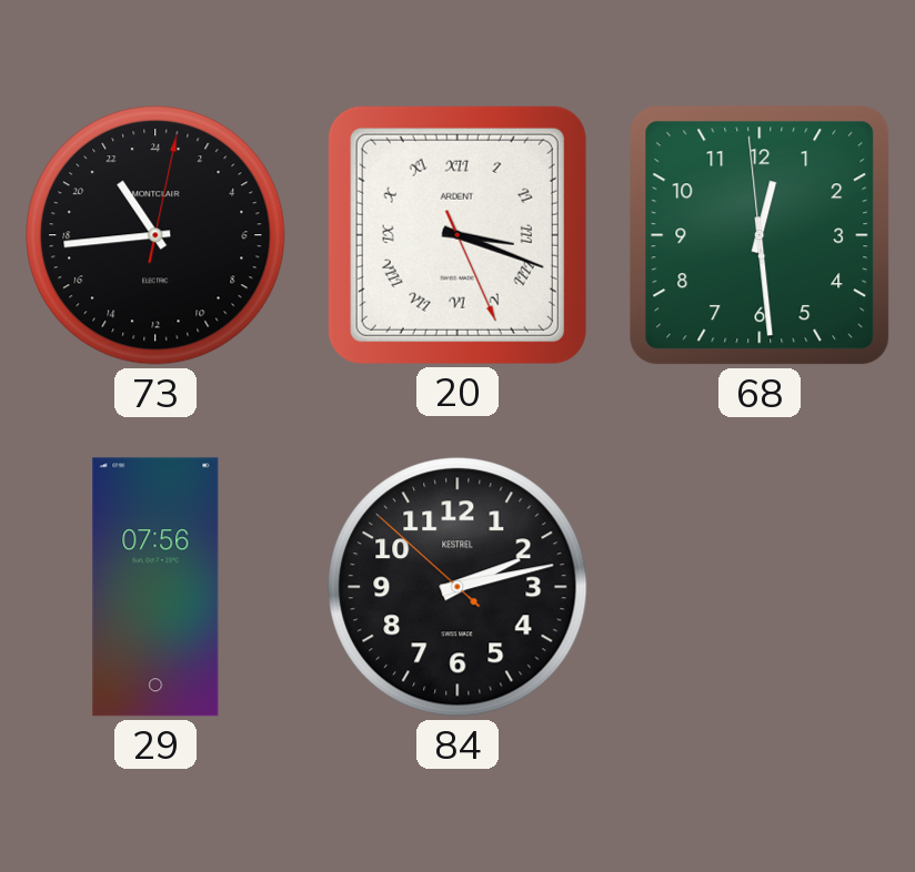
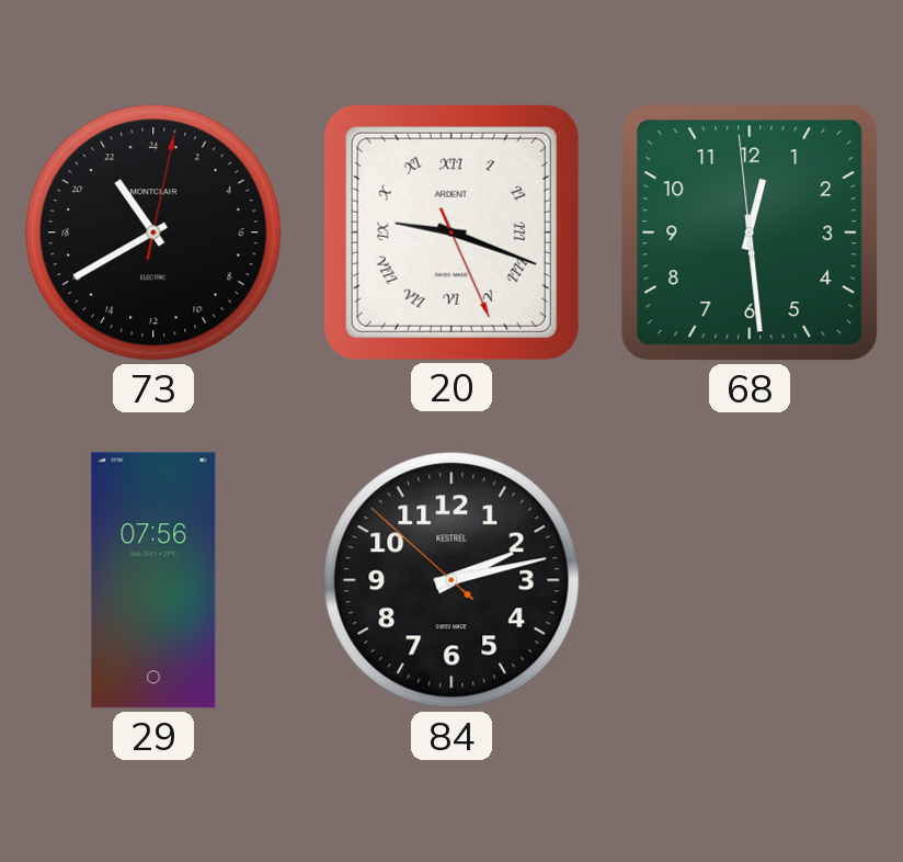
73: 21:44 -> 21:40 (153, 232)
20: 3:18 -> 9:18 (451, 232)
